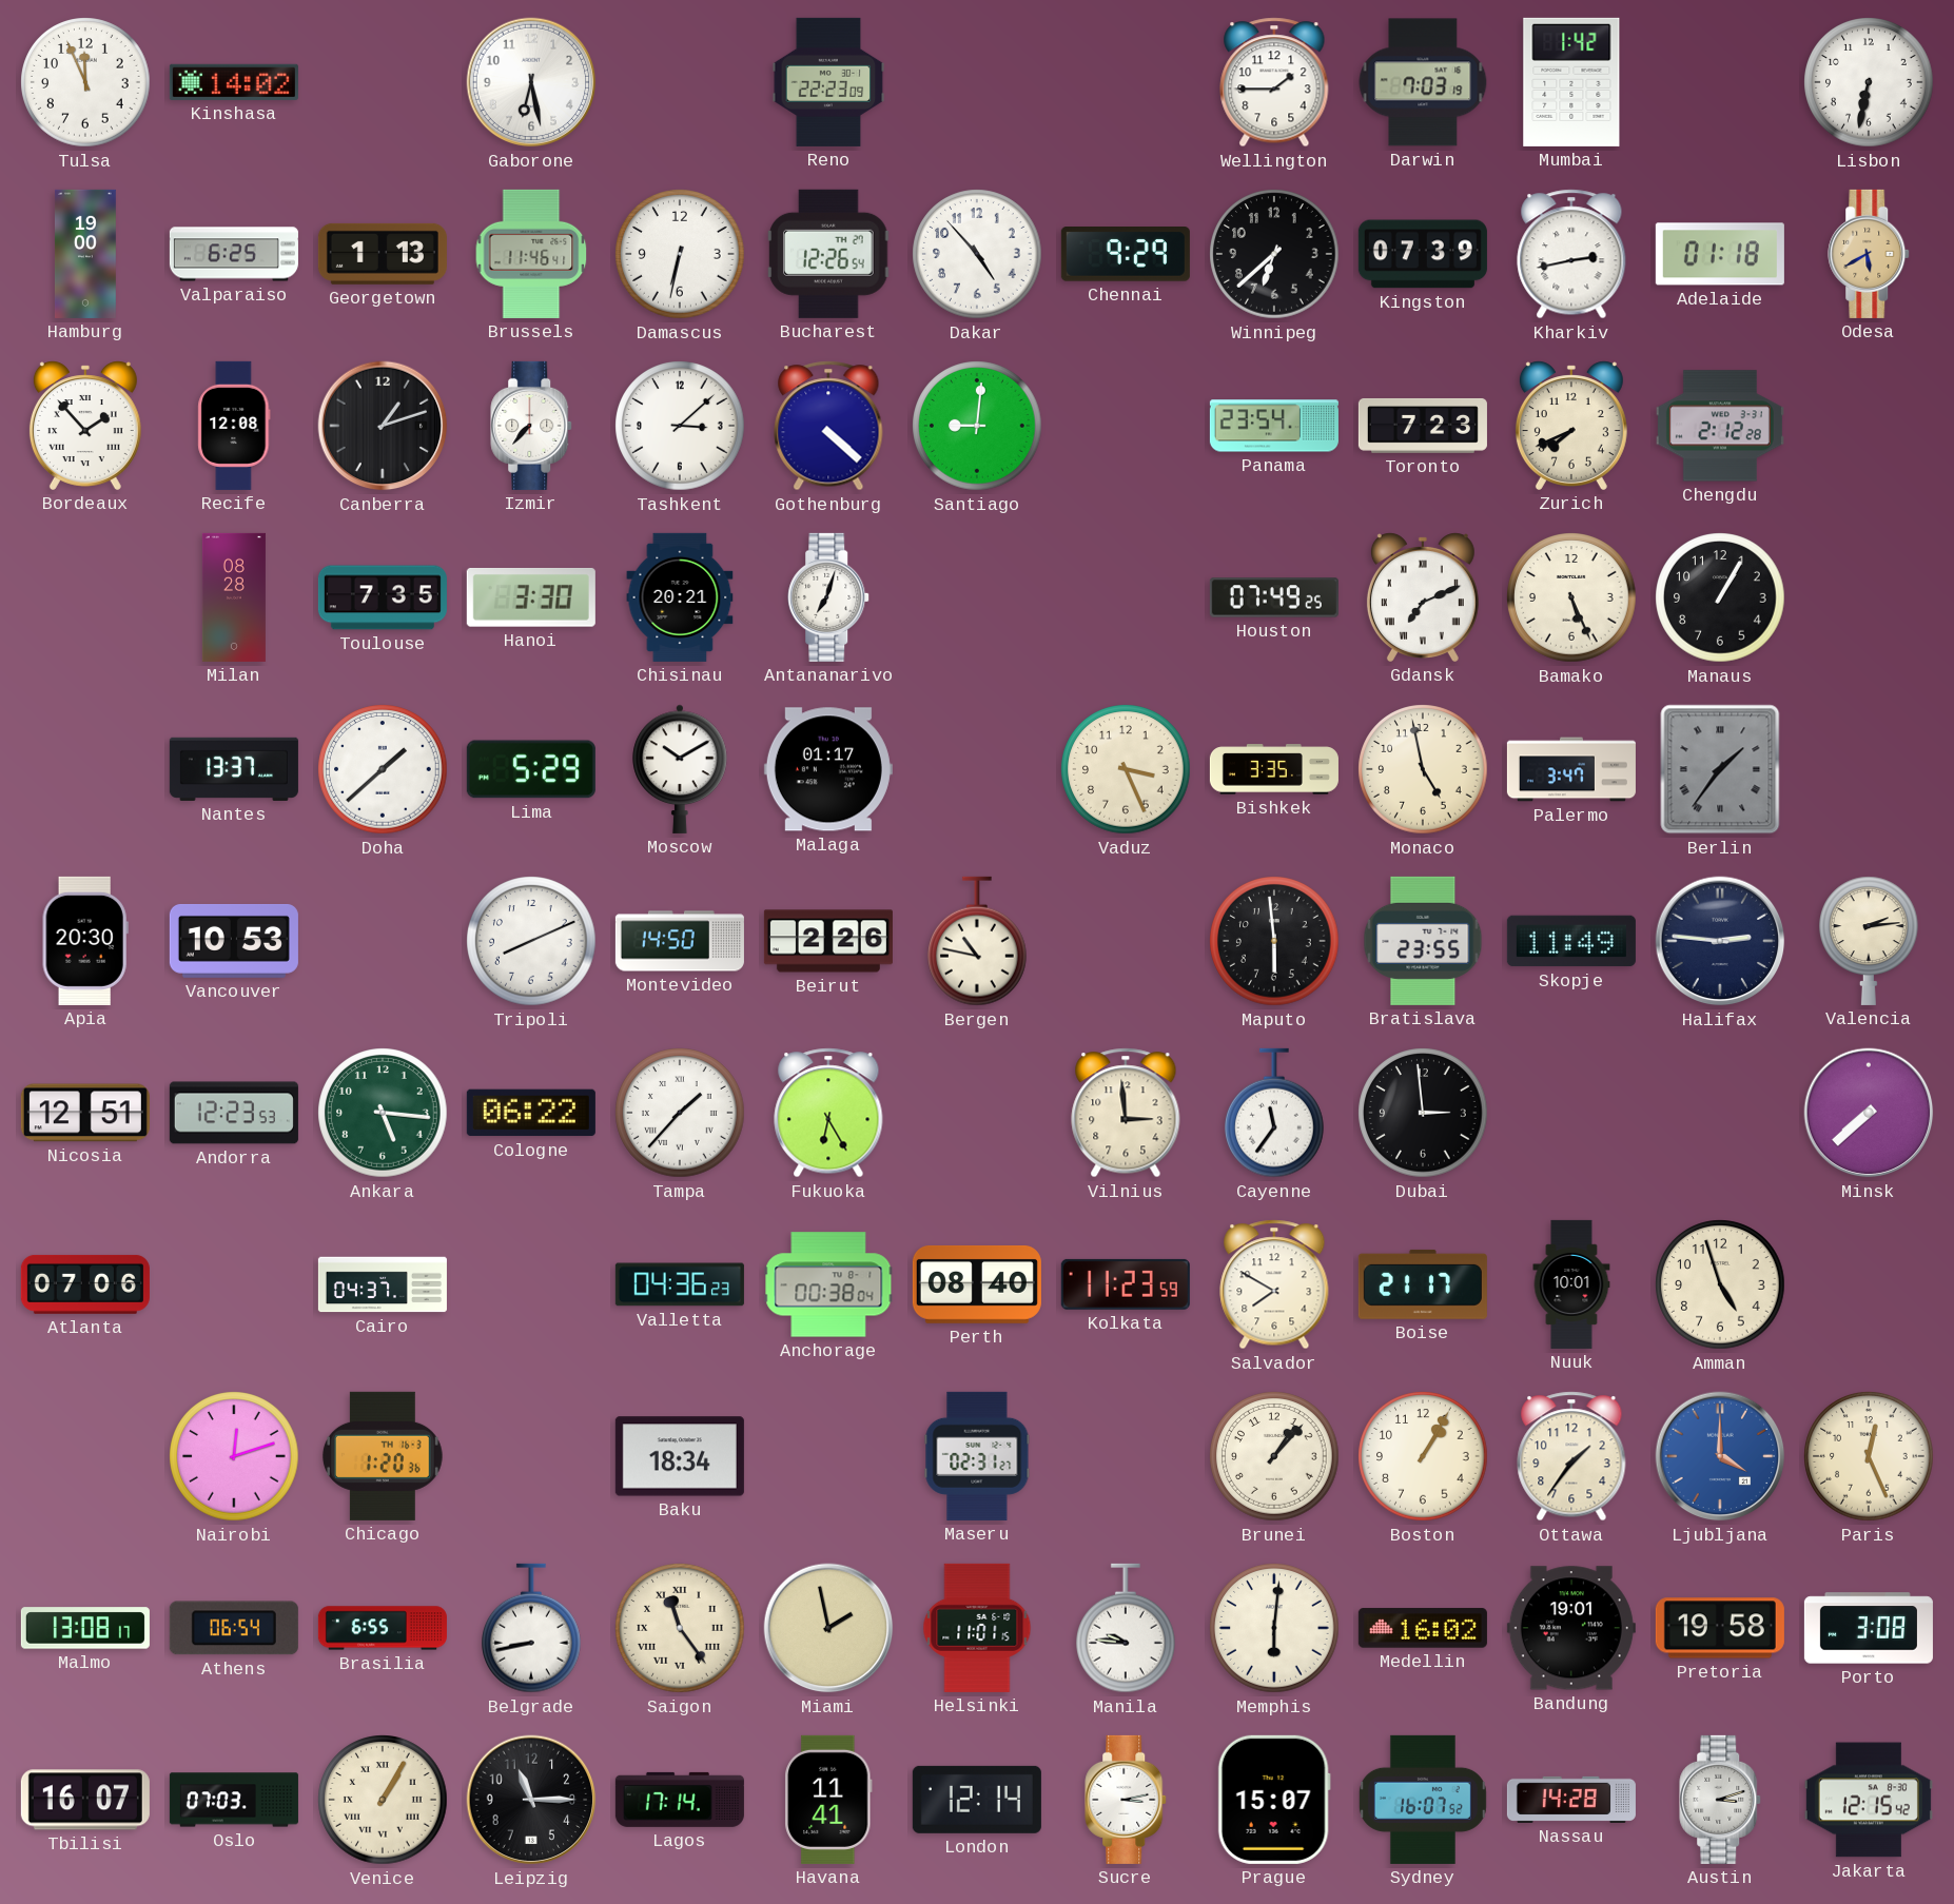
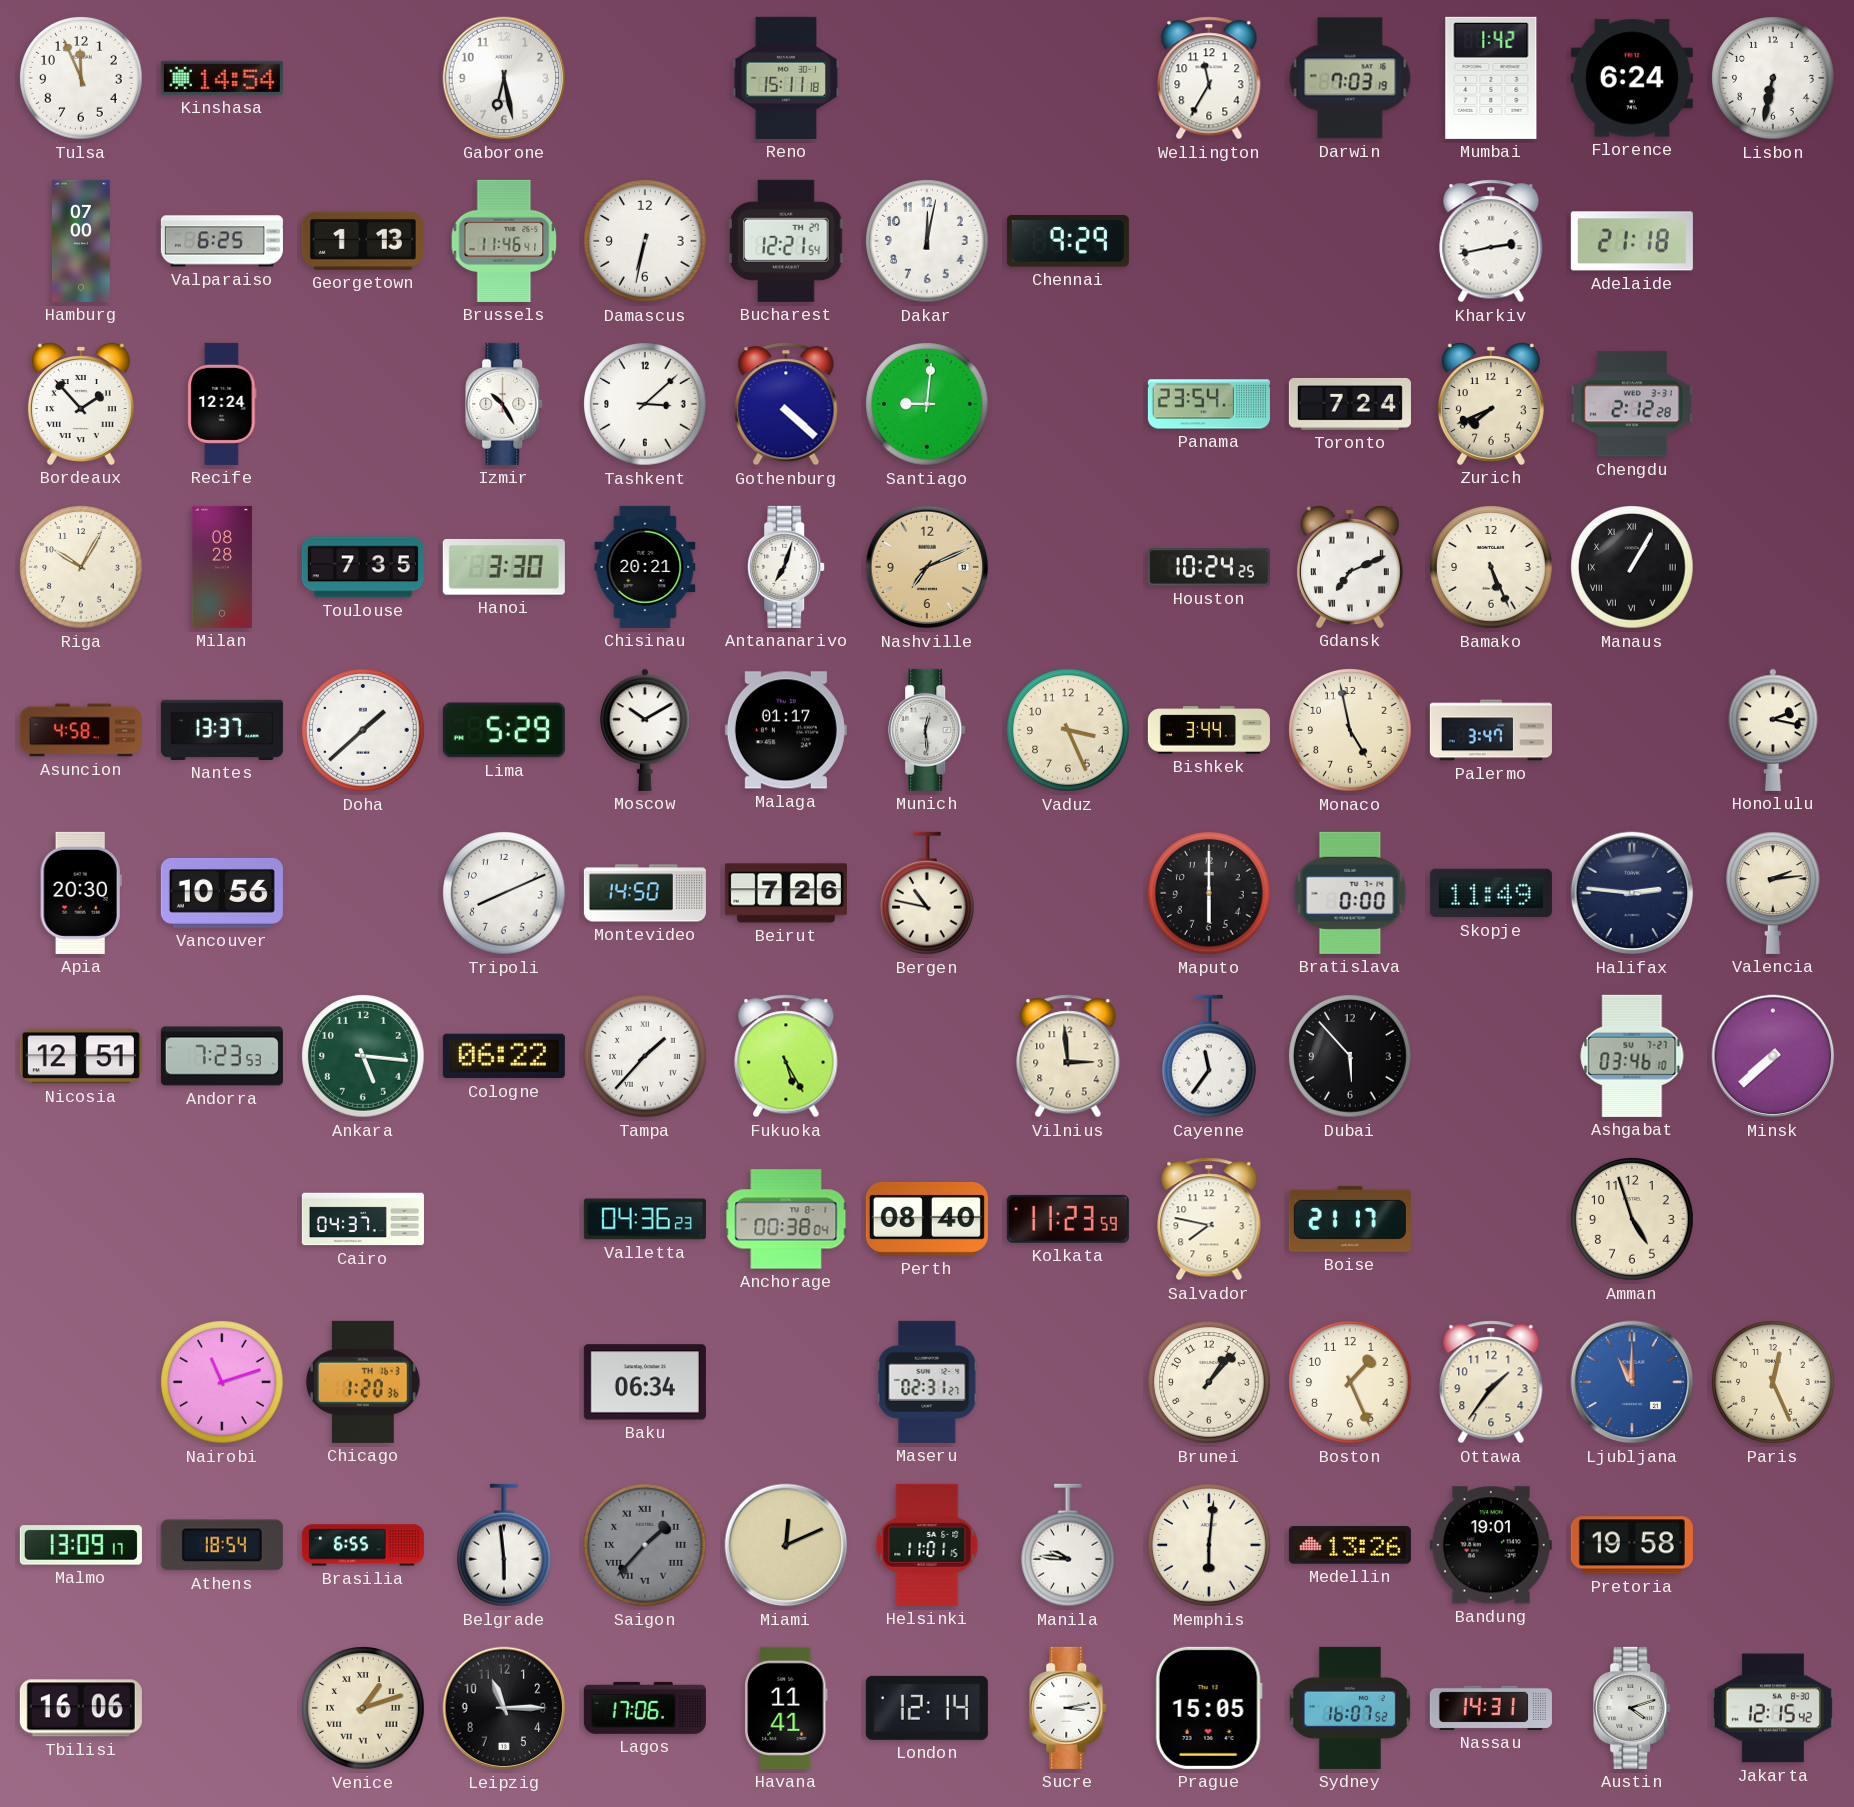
Kinshasa: 14:02 -> 14:54 (222, 78)
Reno: 22:23 -> 15:11 (786, 78)
Wellington: 1:45 -> 11:35 (1209, 78)
Florence: none -> 6:24 (1632, 78)
Hamburg: 19:00 -> 07:00 (81, 241)
Bucharest: 12:26 -> 12:21 (786, 241)
Dakar: 4:53 -> 12:02 (927, 241)
Winnipeg: 6:38 -> none (1274, 254)
Kingston: 07:39 -> none (1423, 254)
Adelaide: 01:18 -> 21:18 (1632, 241)
Odesa: 5:40 -> none (1870, 254)
Recife: 12:08 -> 12:24 (222, 404)
Canberra: 1:12 -> none (383, 426)
Izmir: 7:37 -> 10:25 (505, 404)
Toronto: 7:23 -> 7:24 (1350, 404)
Riga: none -> 10:05 (81, 567)
Nashville: none -> 7:11 (927, 567)
Houston: 07:49 -> 10:24 (1209, 567)
Manaus numerals: Arabic -> Roman (1632, 567)
Asuncion: none -> 4:58 (81, 730)
Munich: none -> 12:29 (928, 730)
Bishkek: 3:35 -> 3:44 (1209, 730)
Berlin: 1:36 -> none (1720, 769)
Honolulu: none -> 2:17 (1773, 730)
Vancouver: 10:53 -> 10:56 (222, 893)
Beirut: 2:26 -> 7:26 (786, 893)
Maputo: 5:59 -> 6:00 (1209, 893)
Bratislava: 23:55 -> 0:00 (1350, 893)
Andorra: 12:23 -> 7:23 (222, 1056)
Fukuoka: 6:25 -> 5:25 (786, 1056)
Dubai: 2:59 -> 5:53 (1350, 1056)
Ashgabat: none -> 03:46 (1632, 1056)
Atlanta: 07:06 -> none (85, 1284)
Salvador: 7:50 -> 7:47 (1209, 1219)
Nuuk: 10:01 -> none (1571, 1284)
Nairobi: 12:12 -> 11:12 (222, 1382)
Baku: 18:34 -> 06:34 (645, 1382)
Boston: 1:05 -> 1:26 (1350, 1382)
Ljubljana: 4:00 -> 11:00 (1632, 1382)
Malmo: 13:08 -> 13:09 (81, 1545)
Athens: 06:54 -> 18:54 (222, 1545)
Belgrade: 8:43 -> 5:59 (505, 1545)
Saigon: 11:24 -> 1:37 (645, 1545)
Saigon dial: cream -> grey (645, 1545)
Miami: 1:58 -> 12:11 (786, 1545)
Medellin: 16:02 -> 13:26 (1350, 1545)
Porto: 3:08 -> none (1869, 1628)
Tbilisi: 16:07 -> 16:06 (81, 1708)
Oslo: 07:03 -> none (234, 1800)
Venice: 1:05 -> 1:12 (363, 1708)
Lagos: 17:14 -> 17:06 (645, 1708)
Prague: 15:07 -> 15:05 (1209, 1708)
Nassau: 14:28 -> 14:31 (1491, 1708)
Austin: 3:12 -> 4:12 (1633, 1708)
